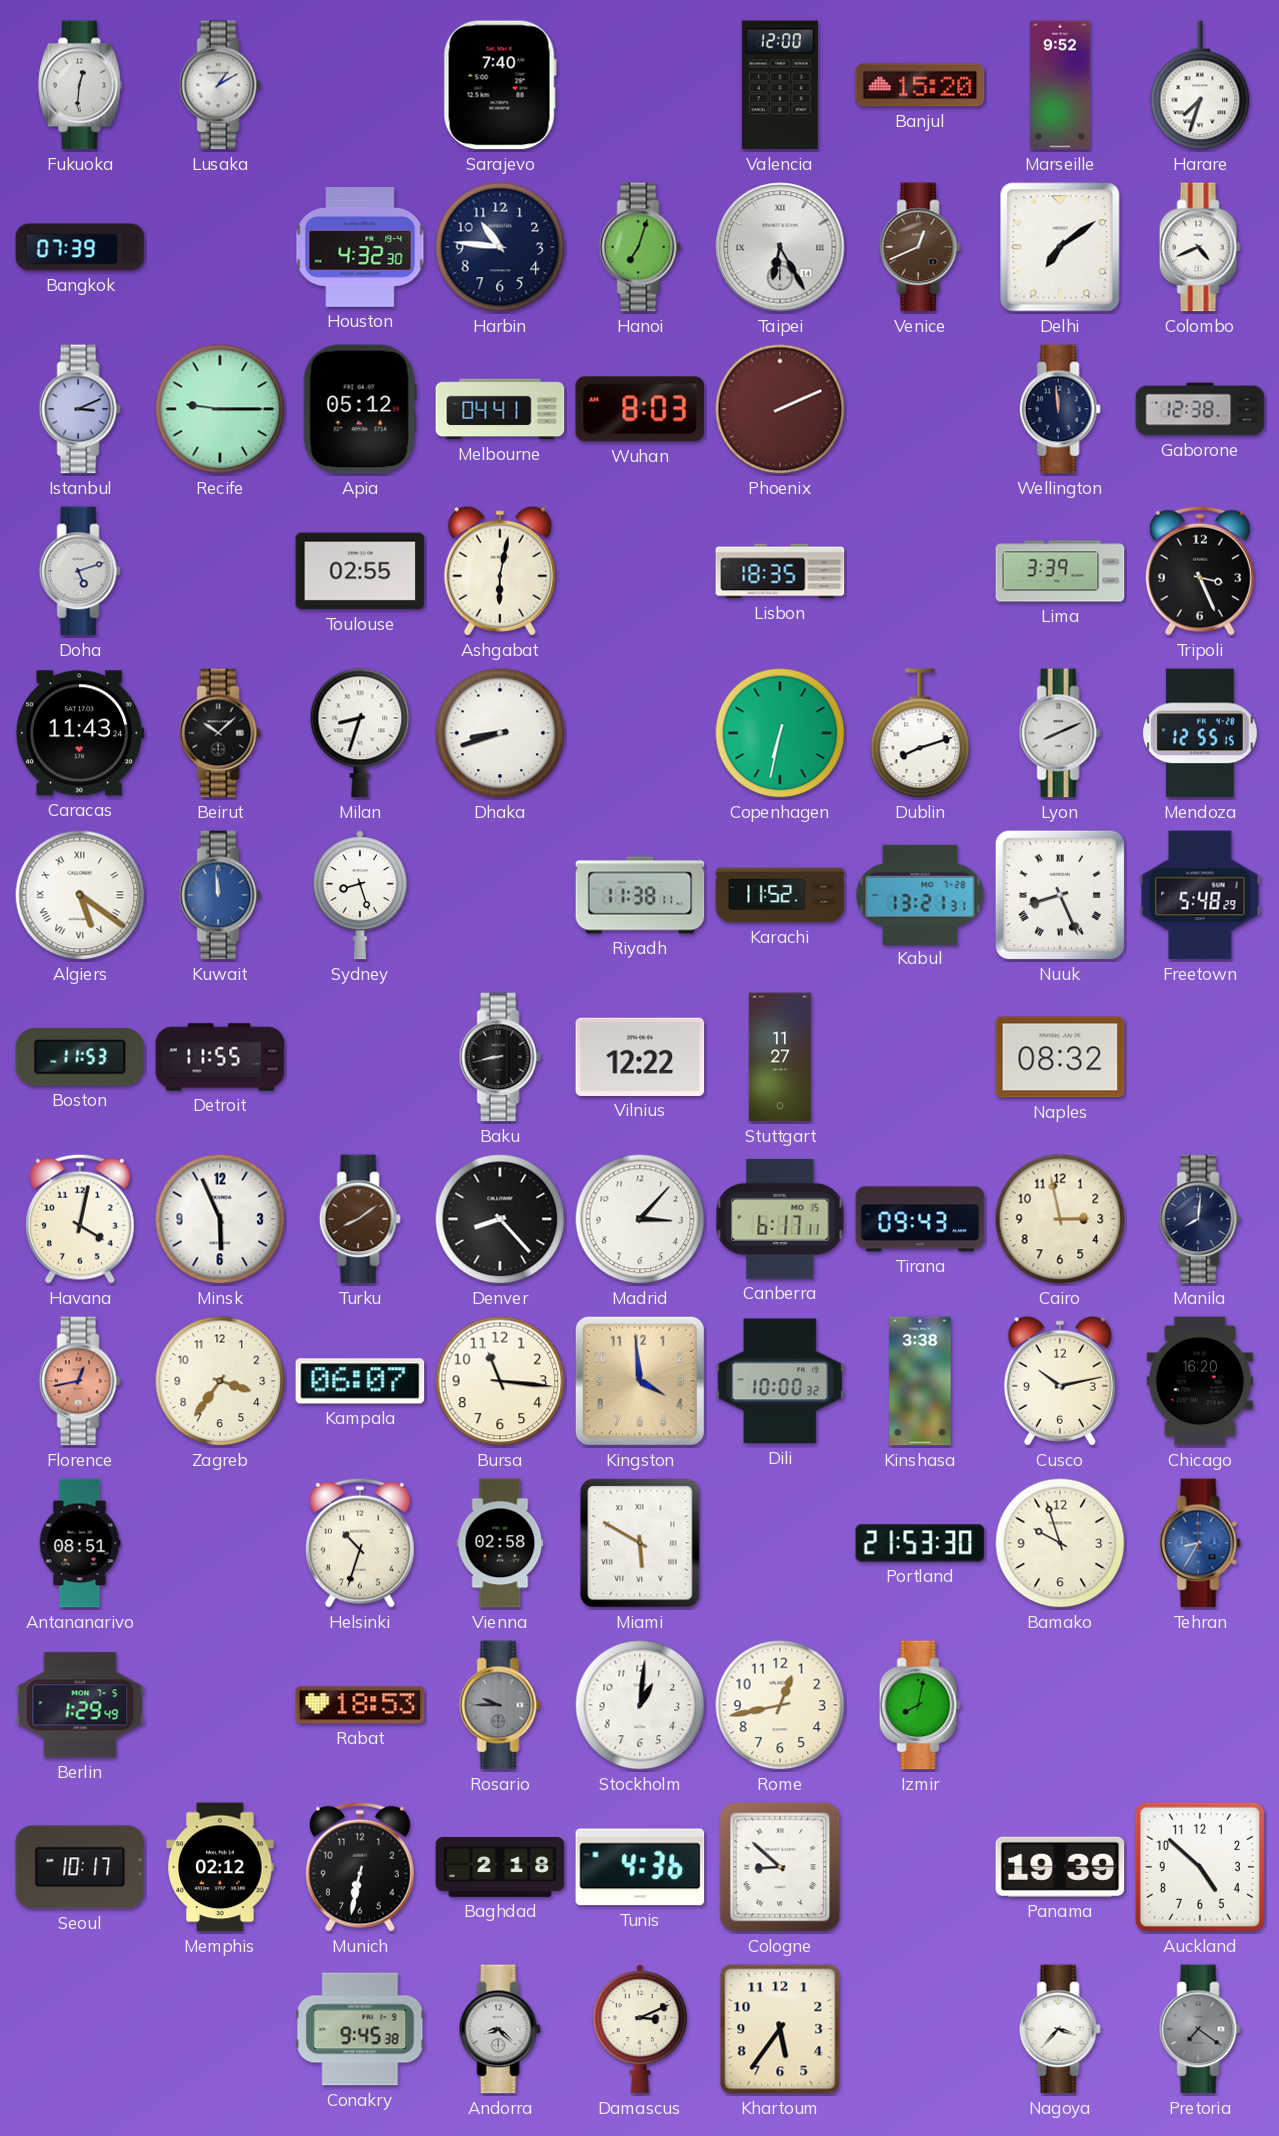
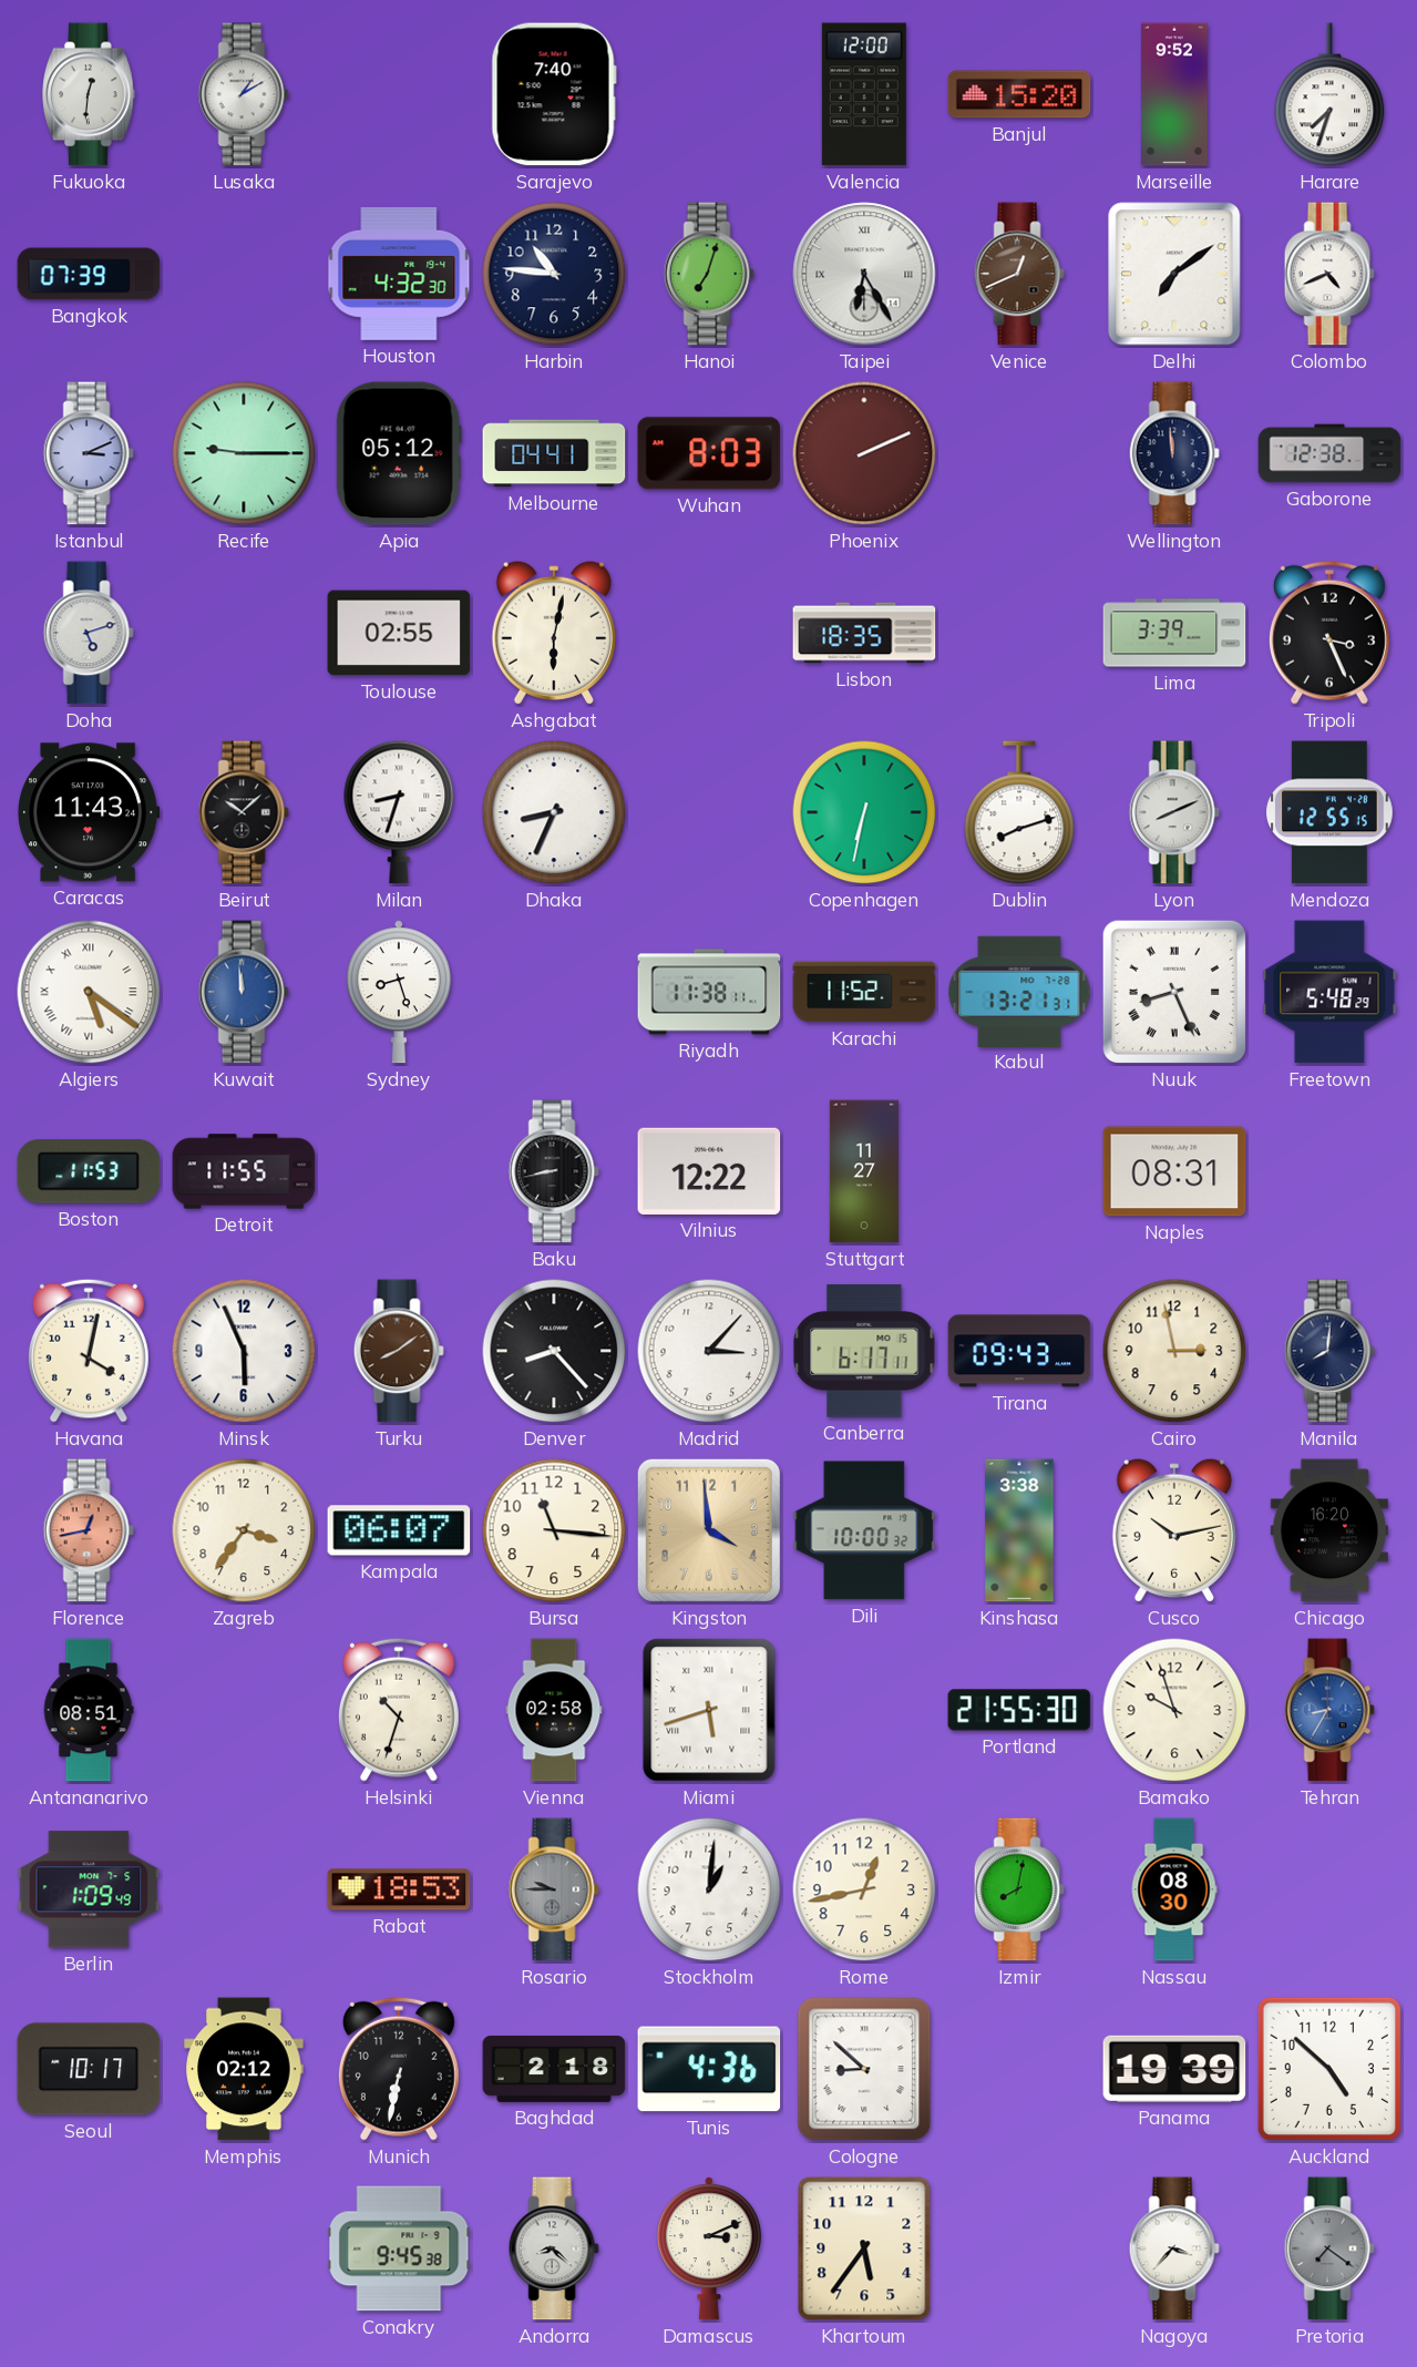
Dhaka: 8:42 -> 8:34 (554, 812)
Naples: 08:32 -> 08:31 (1174, 1171)
Miami: 5:50 -> 5:42 (709, 1710)
Portland: 21:53 -> 21:55 (1019, 1710)
Berlin: 1:29 -> 1:09 (89, 1889)
Nassau: none -> 08:30 (1174, 1889)
